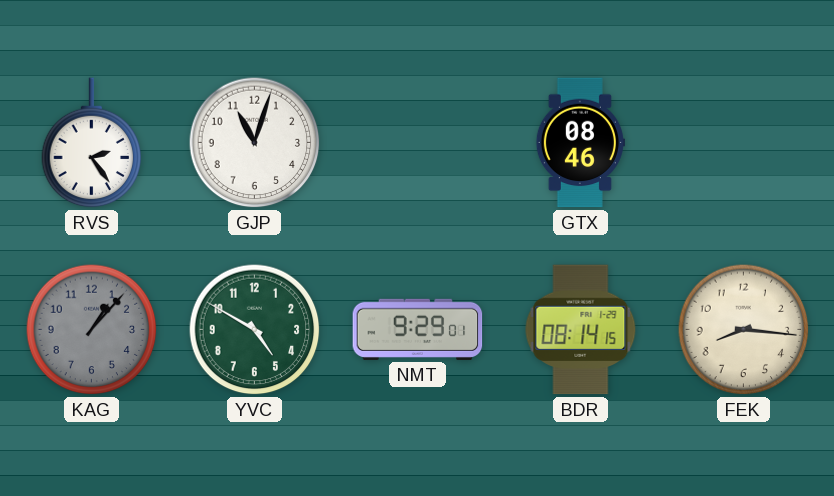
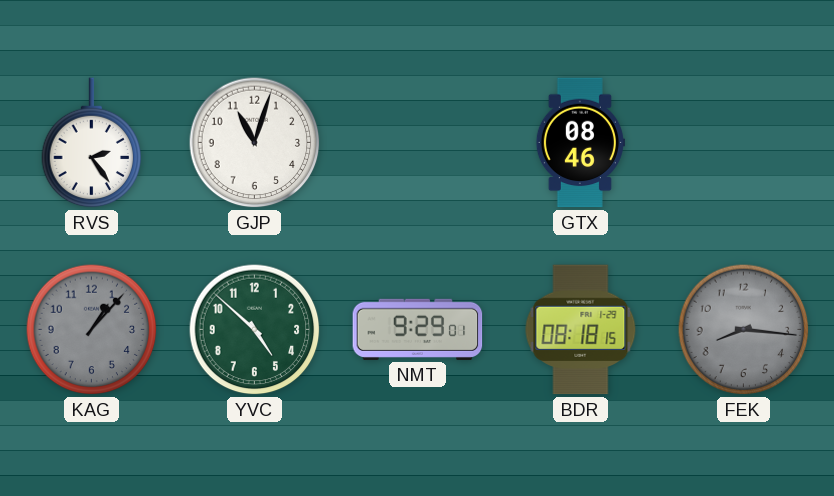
YVC: 4:50 -> 4:52 (255, 330)
BDR: 08:14 -> 08:18 (581, 330)
FEK dial: cream -> grey (744, 330)
